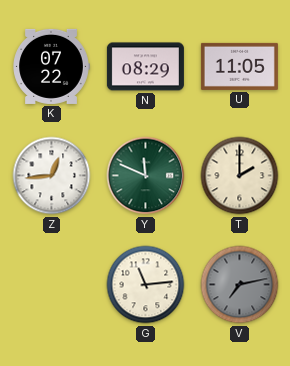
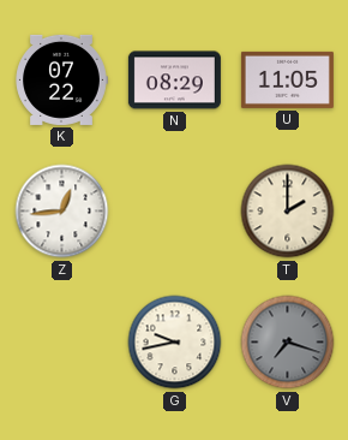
Y: 11:49 -> none (146, 176)
G: 11:14 -> 9:43 (175, 343)
V: 7:13 -> 7:18 (288, 343)
